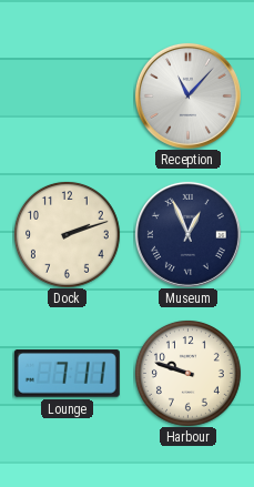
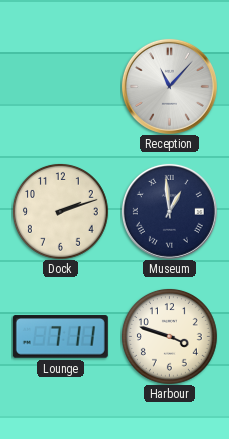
Museum: 12:56 -> 12:59 (169, 211)
Harbour: 9:48 -> 3:48 (169, 336)
